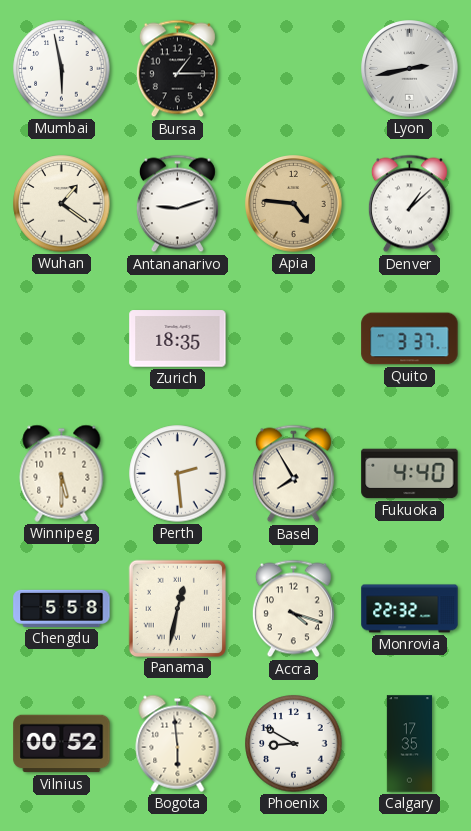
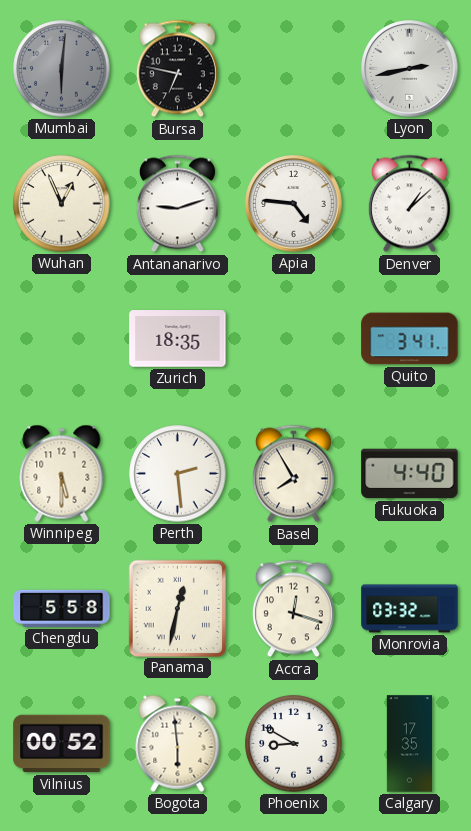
Mumbai: 5:58 -> 6:01 (62, 69)
Mumbai dial: white -> grey (62, 69)
Bursa: 1:15 -> 6:47 (177, 69)
Wuhan: 1:21 -> 12:56 (62, 204)
Apia dial: champagne -> white (294, 204)
Quito: 3:37 -> 3:41 (410, 339)
Accra: 4:18 -> 12:18 (293, 609)
Monrovia: 22:32 -> 03:32 (410, 609)
